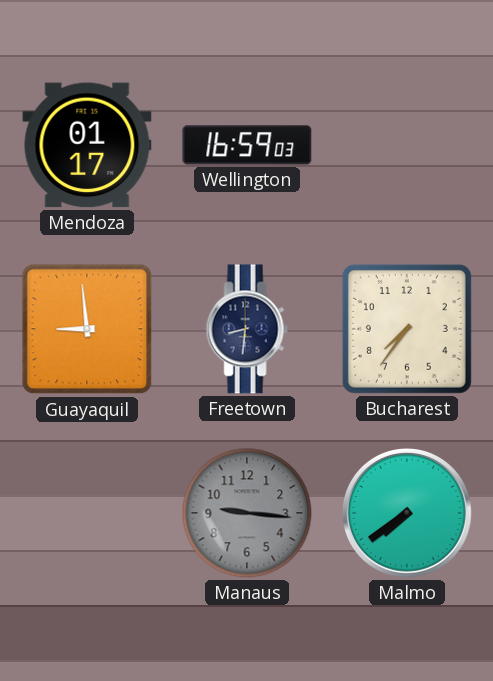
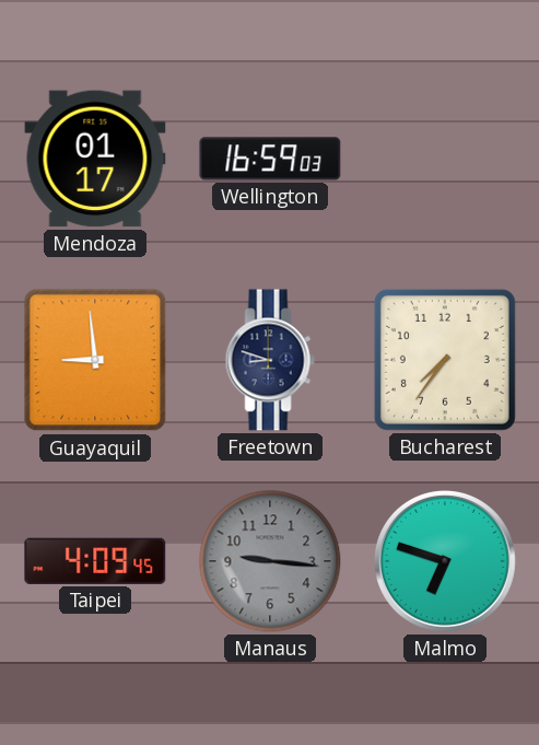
Freetown: 8:31 -> 8:48 (270, 360)
Taipei: none -> 4:09 (95, 561)
Malmo: 7:39 -> 6:48 (446, 562)
